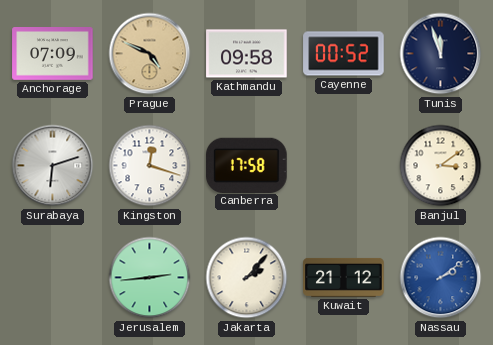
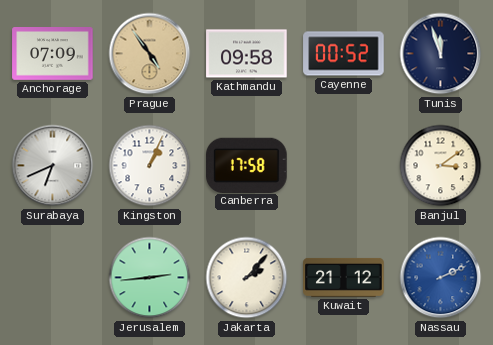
Prague: 4:49 -> 4:54 (150, 54)
Surabaya: 6:12 -> 6:41 (53, 166)
Kingston: 12:18 -> 1:04 (150, 166)
Nassau: 2:09 -> 2:11 (441, 278)
